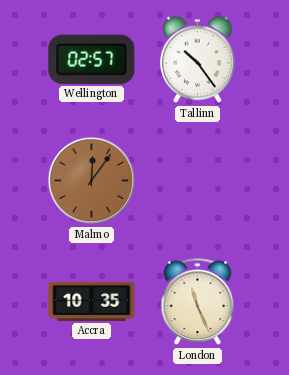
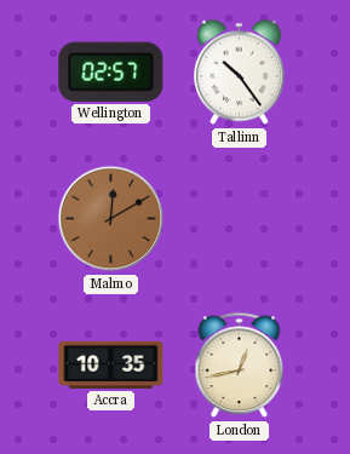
Malmo: 12:06 -> 12:10 (111, 219)
London: 11:26 -> 12:43 (240, 366)
